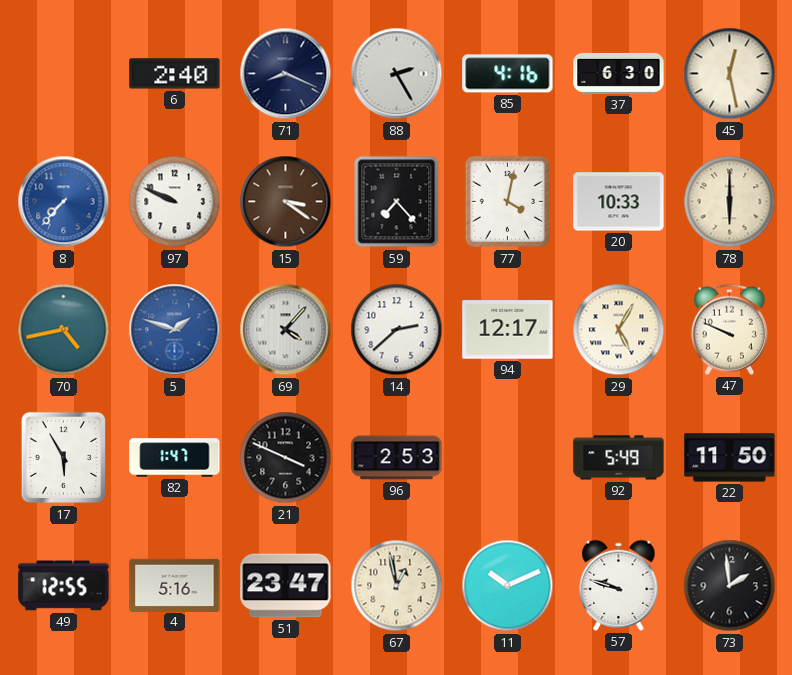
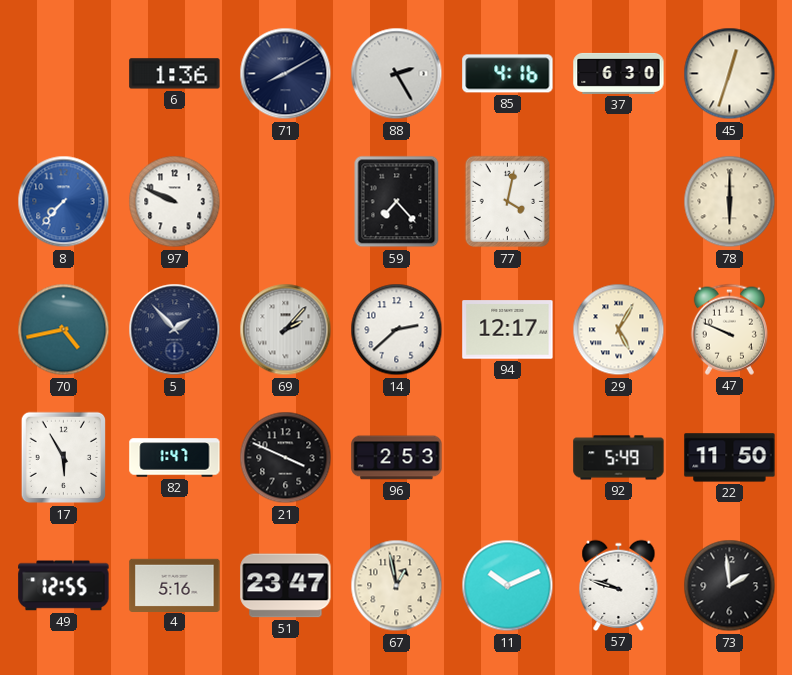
6: 2:40 -> 1:36 (175, 74)
71: 8:19 -> 8:10 (286, 74)
45: 12:28 -> 12:33 (730, 74)
15: 3:21 -> none (286, 202)
20: 10:33 -> none (619, 202)
5: 1:48 -> 1:53 (175, 330)
5 dial: blue -> navy (175, 330)
69: 4:07 -> 2:07 (286, 330)
